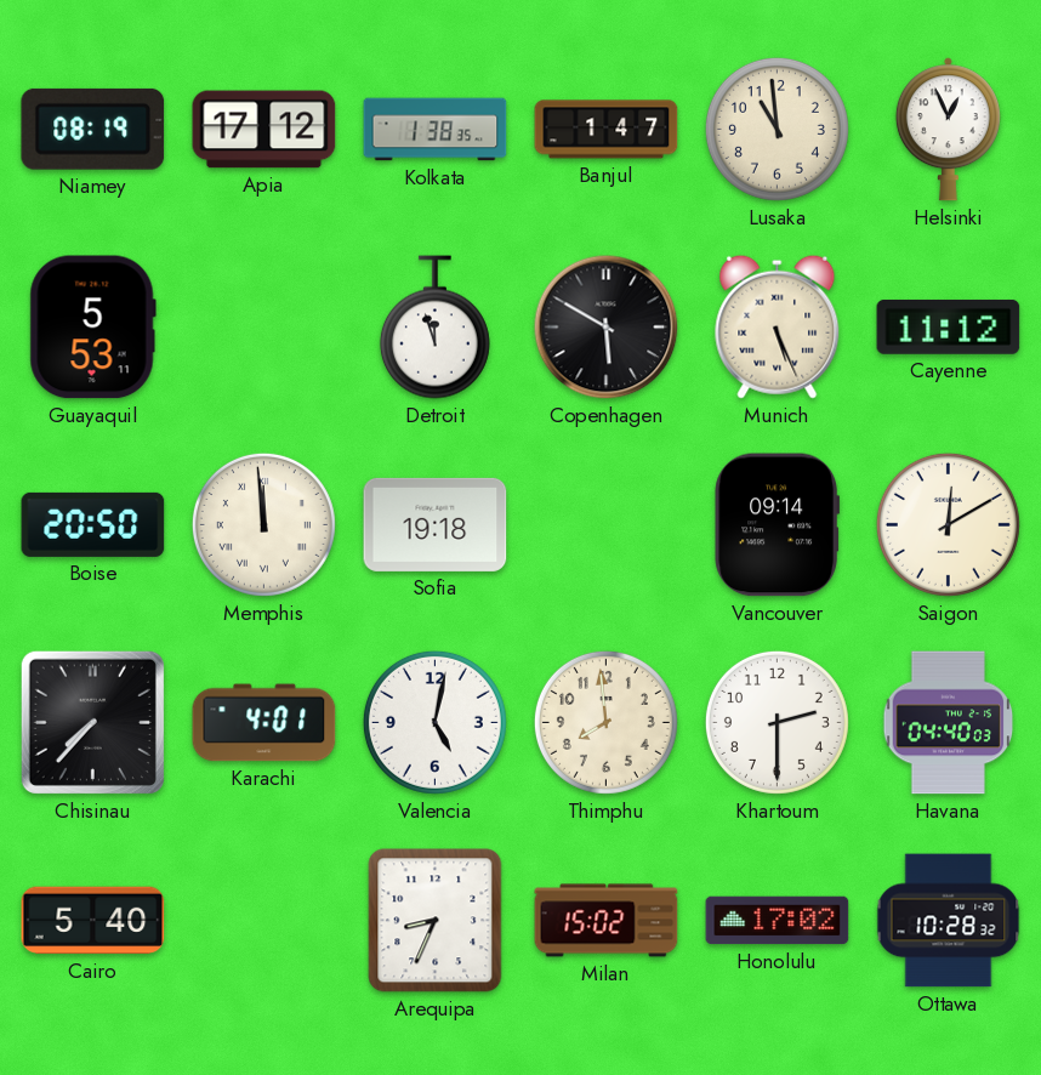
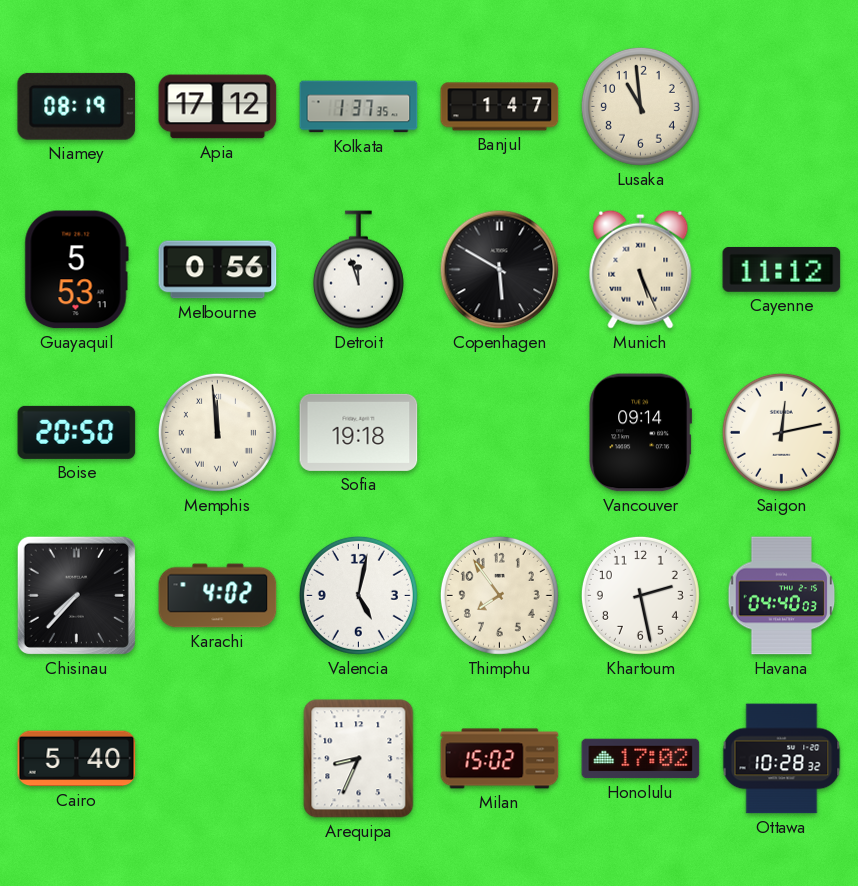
Kolkata: 1:38 -> 1:37 (359, 107)
Helsinki: 12:56 -> none (948, 130)
Melbourne: none -> 0:56 (218, 270)
Saigon: 12:10 -> 12:13 (781, 432)
Karachi: 4:01 -> 4:02 (218, 596)
Thimphu: 7:59 -> 7:54 (499, 595)
Khartoum: 2:30 -> 2:28 (640, 595)
